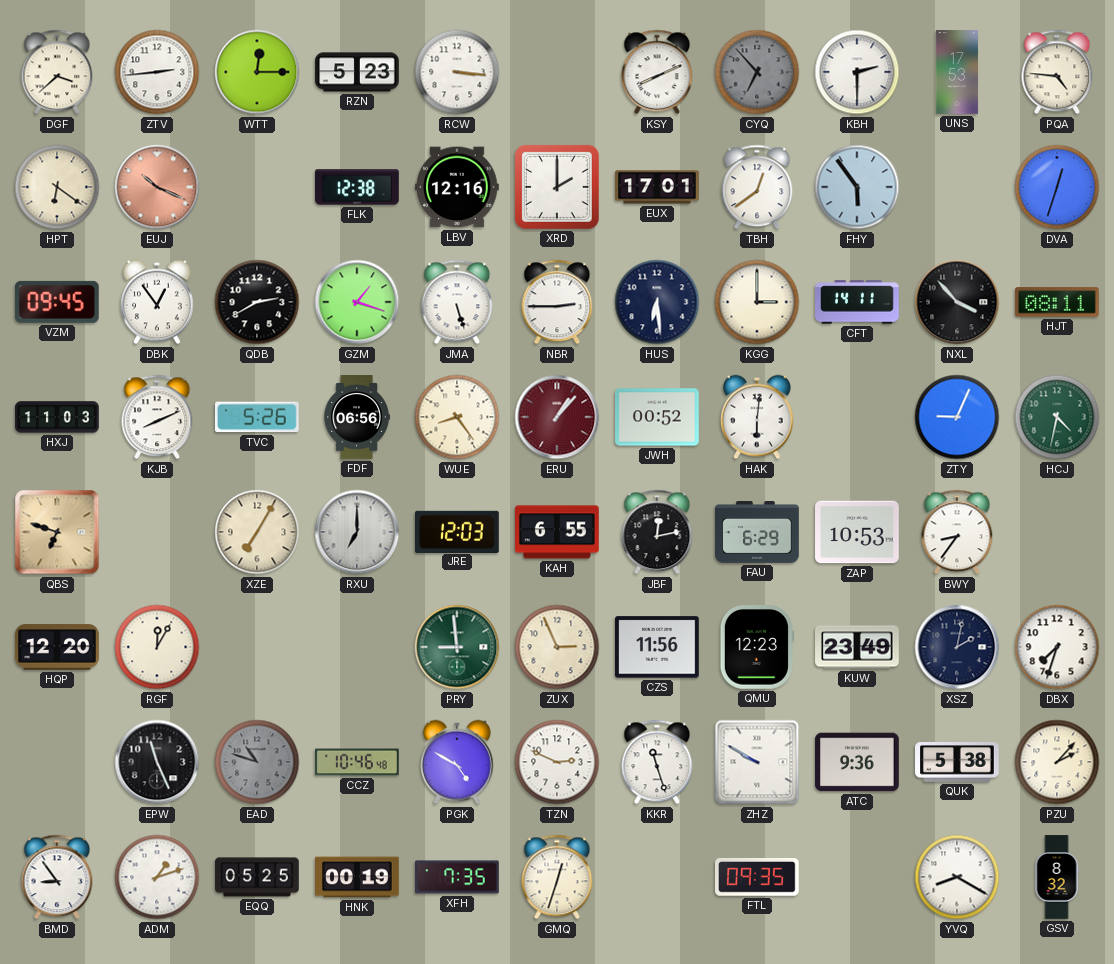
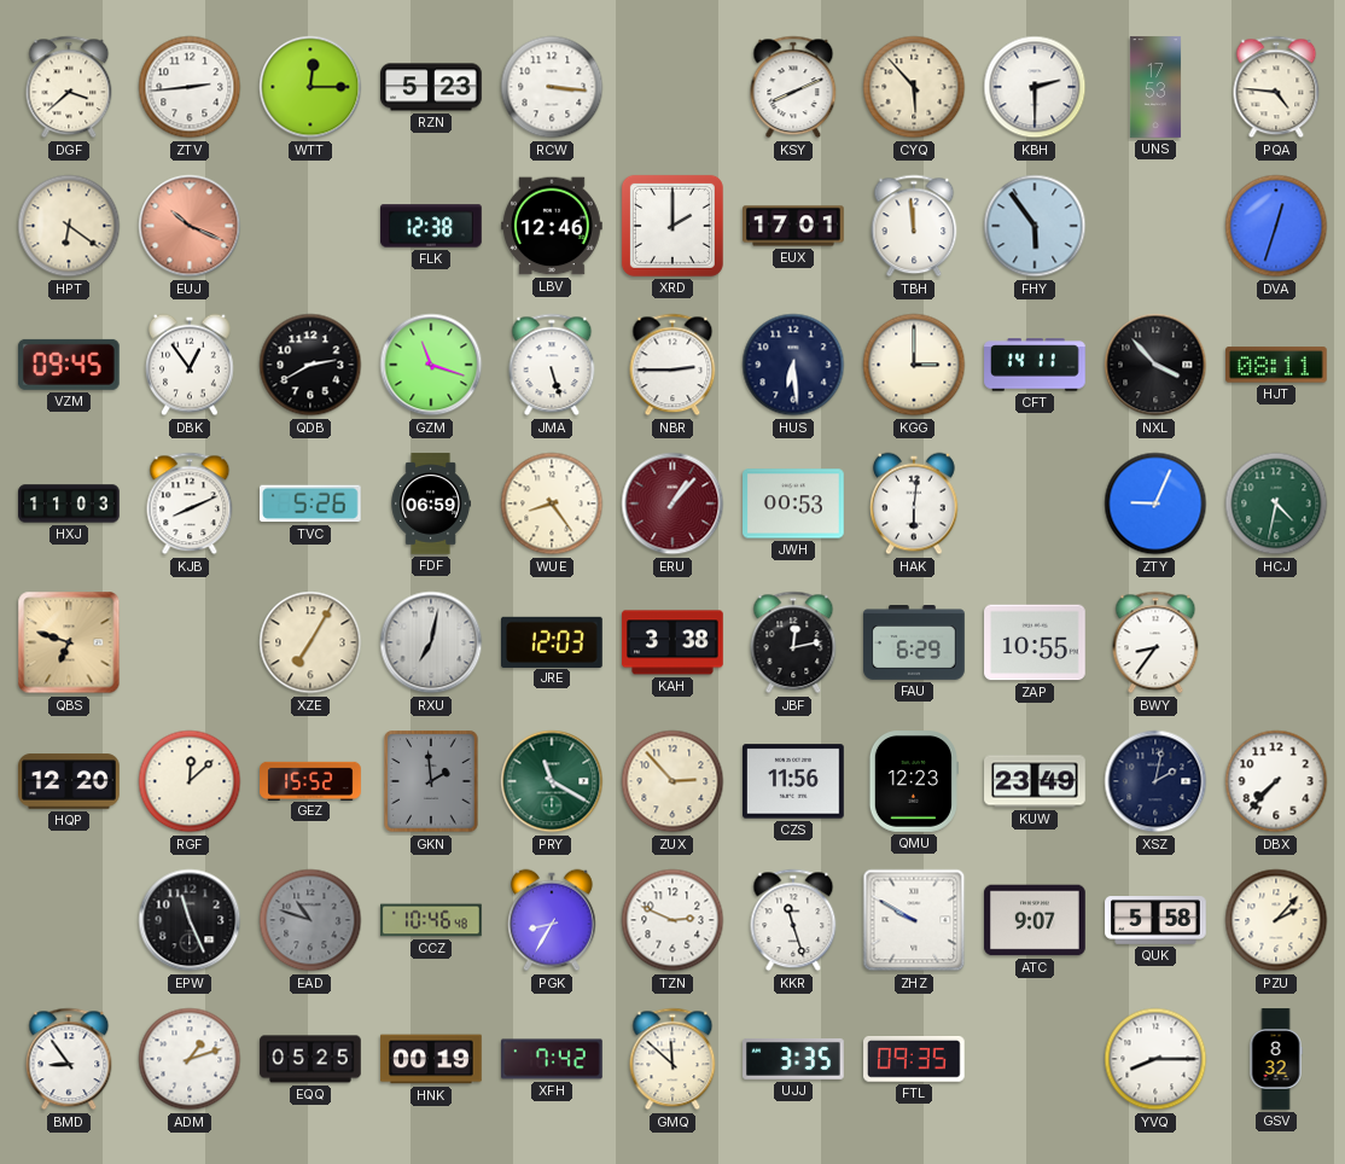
CYQ: 6:53 -> 5:53 (914, 87)
CYQ dial: grey -> cream (914, 87)
LBV: 12:16 -> 12:46 (552, 226)
TBH: 12:39 -> 11:59 (914, 226)
GZM: 1:18 -> 11:18 (431, 365)
FDF: 06:56 -> 06:59 (430, 504)
JWH: 00:52 -> 00:53 (793, 504)
RXU: 7:00 -> 7:02 (431, 642)
KAH: 6:55 -> 3:38 (672, 642)
ZAP: 10:53 -> 10:55 (1035, 642)
RGF: 12:05 -> 12:08 (190, 781)
GEZ: none -> 15:52 (310, 780)
GKN: none -> 1:59 (431, 781)
PRY: 8:59 -> 11:20 (552, 781)
ZUX: 2:56 -> 2:53 (672, 781)
DBX: 7:33 -> 7:37 (1276, 781)
PGK: 4:50 -> 8:35 (553, 920)
ATC: 9:36 -> 9:07 (1035, 920)
QUK: 5:38 -> 5:58 (1155, 920)
XFH: 7:35 -> 7:42 (552, 1059)
GMQ: 12:33 -> 11:52 (672, 1059)
UJJ: none -> 3:35 (793, 1059)
YVQ: 8:20 -> 8:15 (1155, 1059)
